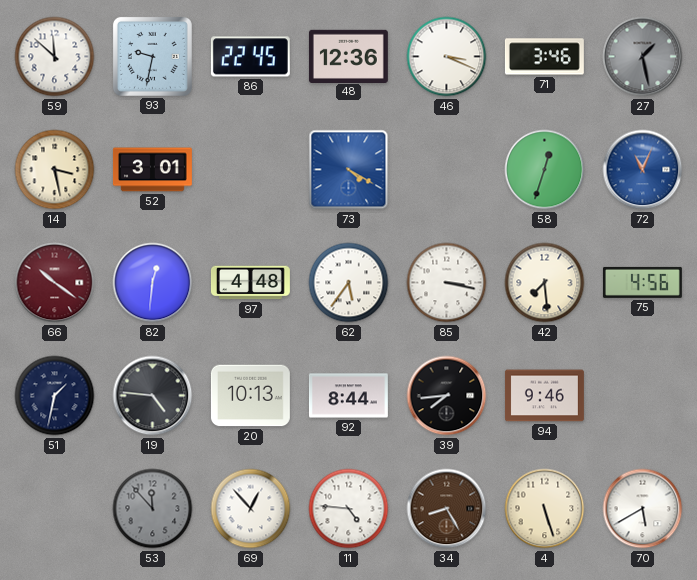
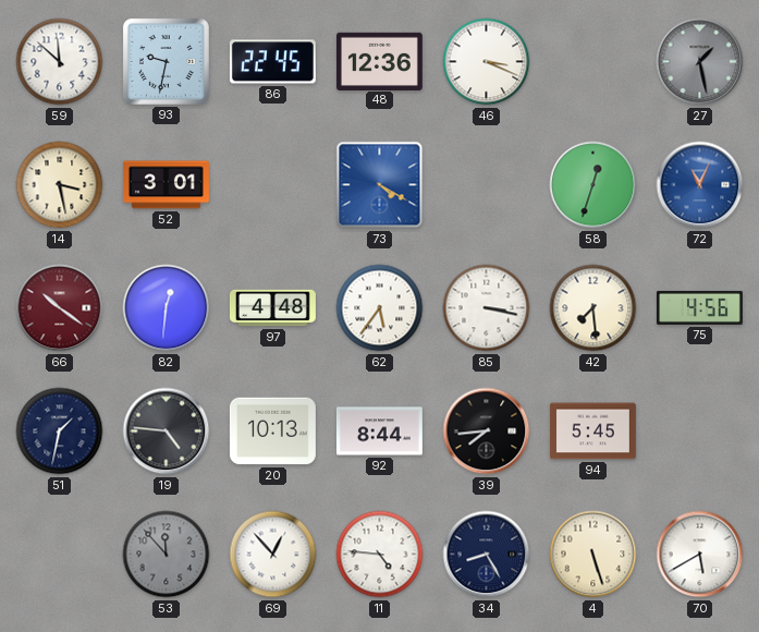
71: 3:46 -> none (544, 57)
94: 9:46 -> 5:45 (592, 432)
34 dial: brown -> navy (487, 555)
